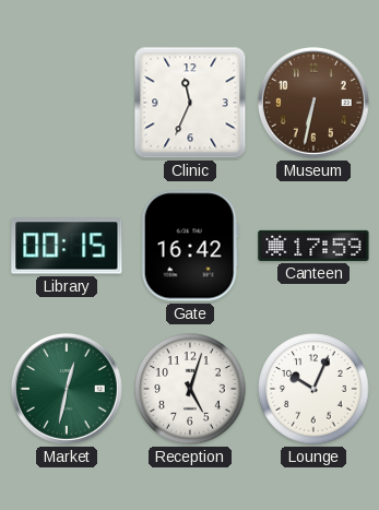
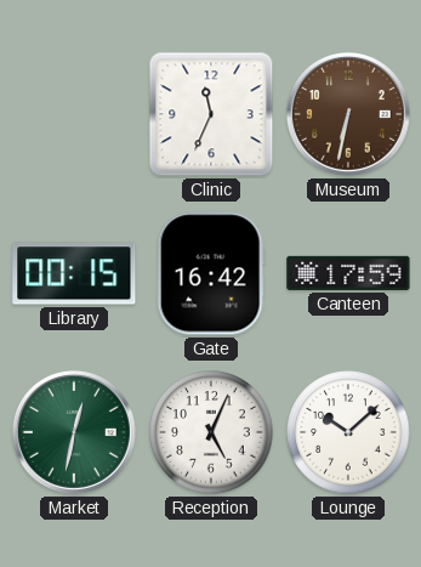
Reception: 5:03 -> 5:04 (211, 432)
Lounge: 10:04 -> 10:08 (348, 432)
